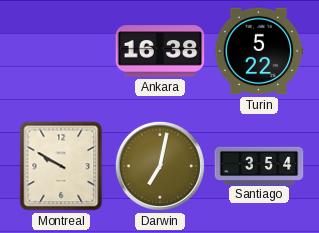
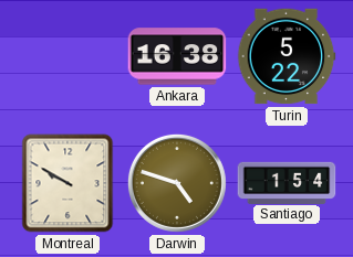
Darwin: 7:02 -> 4:48 (177, 183)
Santiago: 3:54 -> 1:54 (287, 182)
